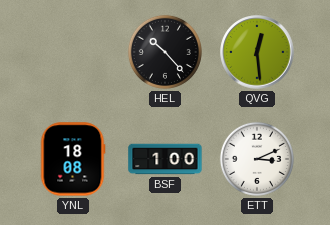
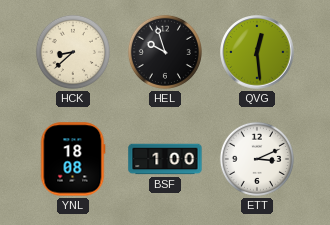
HCK: none -> 8:38 (73, 52)
HEL: 10:23 -> 9:57 (165, 52)
